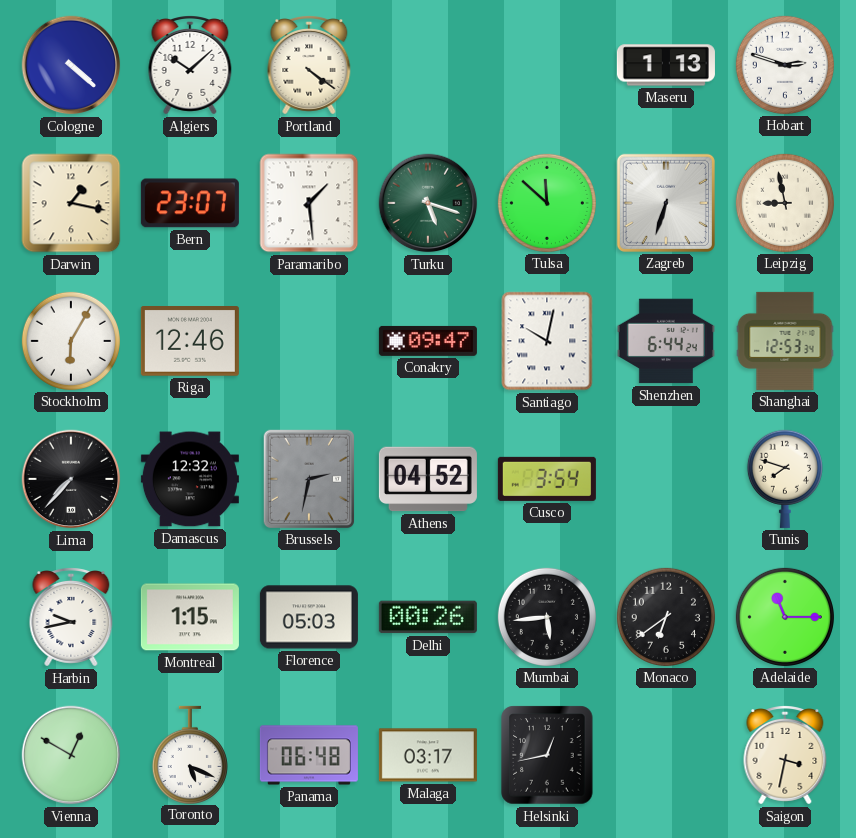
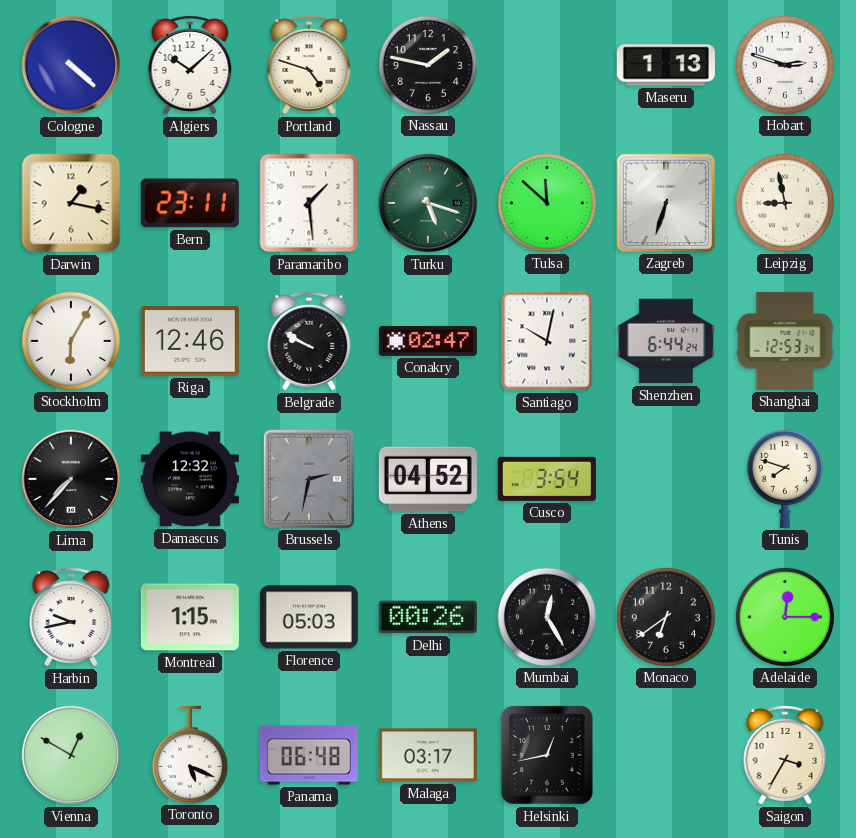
Portland: 4:21 -> 4:48 (309, 66)
Nassau: none -> 1:47 (428, 65)
Bern: 23:07 -> 23:11 (190, 203)
Belgrade: none -> 9:50 (309, 342)
Conakry: 09:47 -> 02:47 (428, 341)
Mumbai: 5:44 -> 12:25 (547, 617)
Adelaide: 11:15 -> 12:15 (785, 617)
Saigon: 3:32 -> 3:35 (785, 756)
